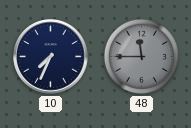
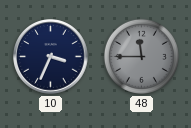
10: 7:34 -> 3:34 (51, 57)
